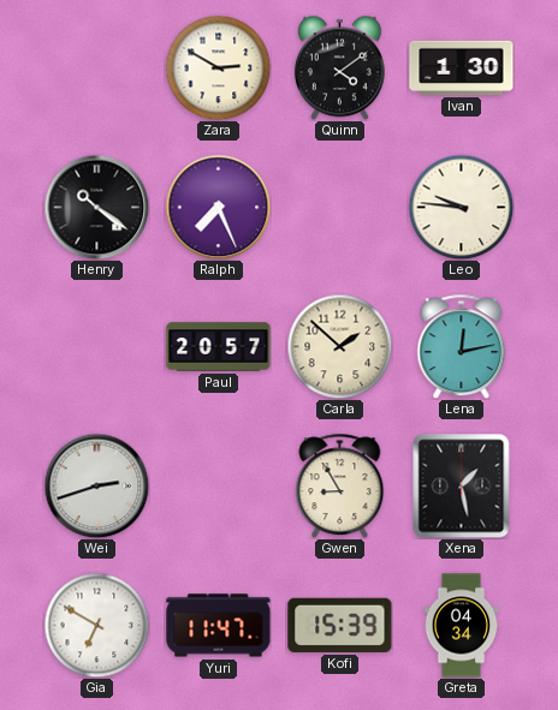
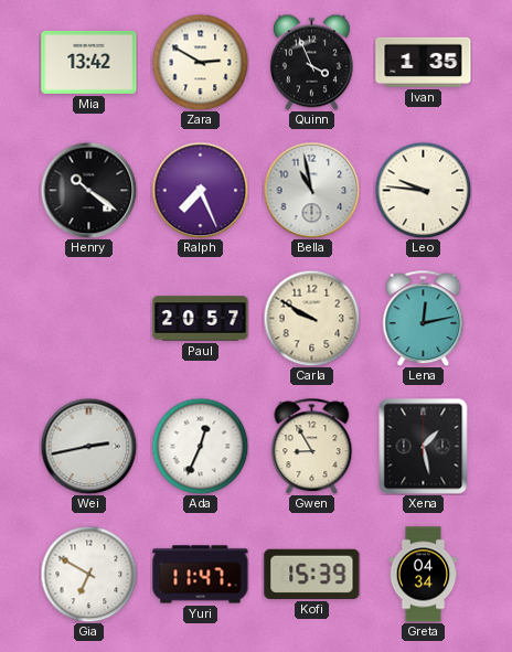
Mia: none -> 13:42 (89, 62)
Quinn: 4:09 -> 3:56 (311, 62)
Ivan: 1:30 -> 1:35 (424, 62)
Bella: none -> 10:58 (311, 190)
Carla: 1:52 -> 9:50 (311, 318)
Wei: 2:42 -> 2:43 (88, 446)
Ada: none -> 12:34 (200, 446)
